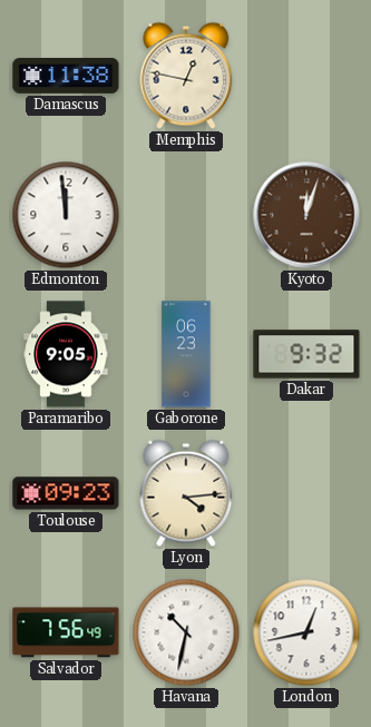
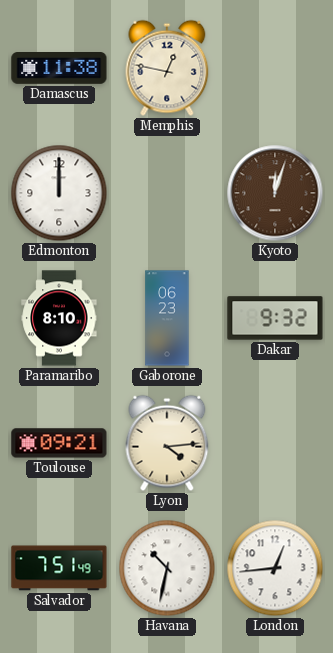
Edmonton: 11:59 -> 12:00 (59, 193)
Paramaribo: 9:05 -> 8:10 (59, 318)
Toulouse: 09:23 -> 09:21 (59, 443)
Salvador: 7:56 -> 7:51 (59, 568)
London: 12:43 -> 12:44 (275, 568)
